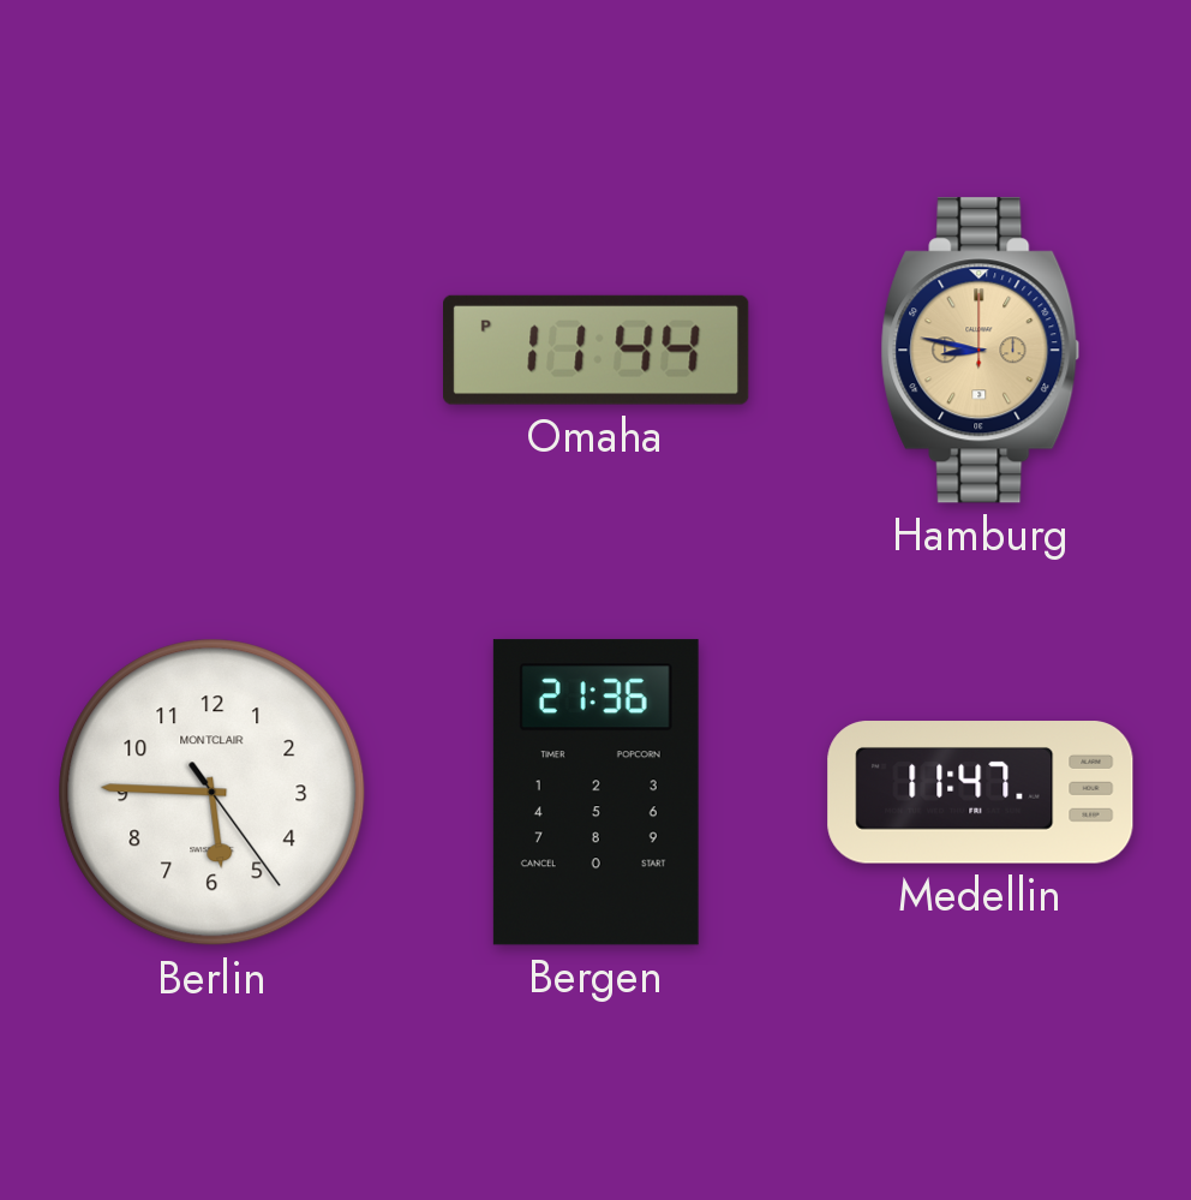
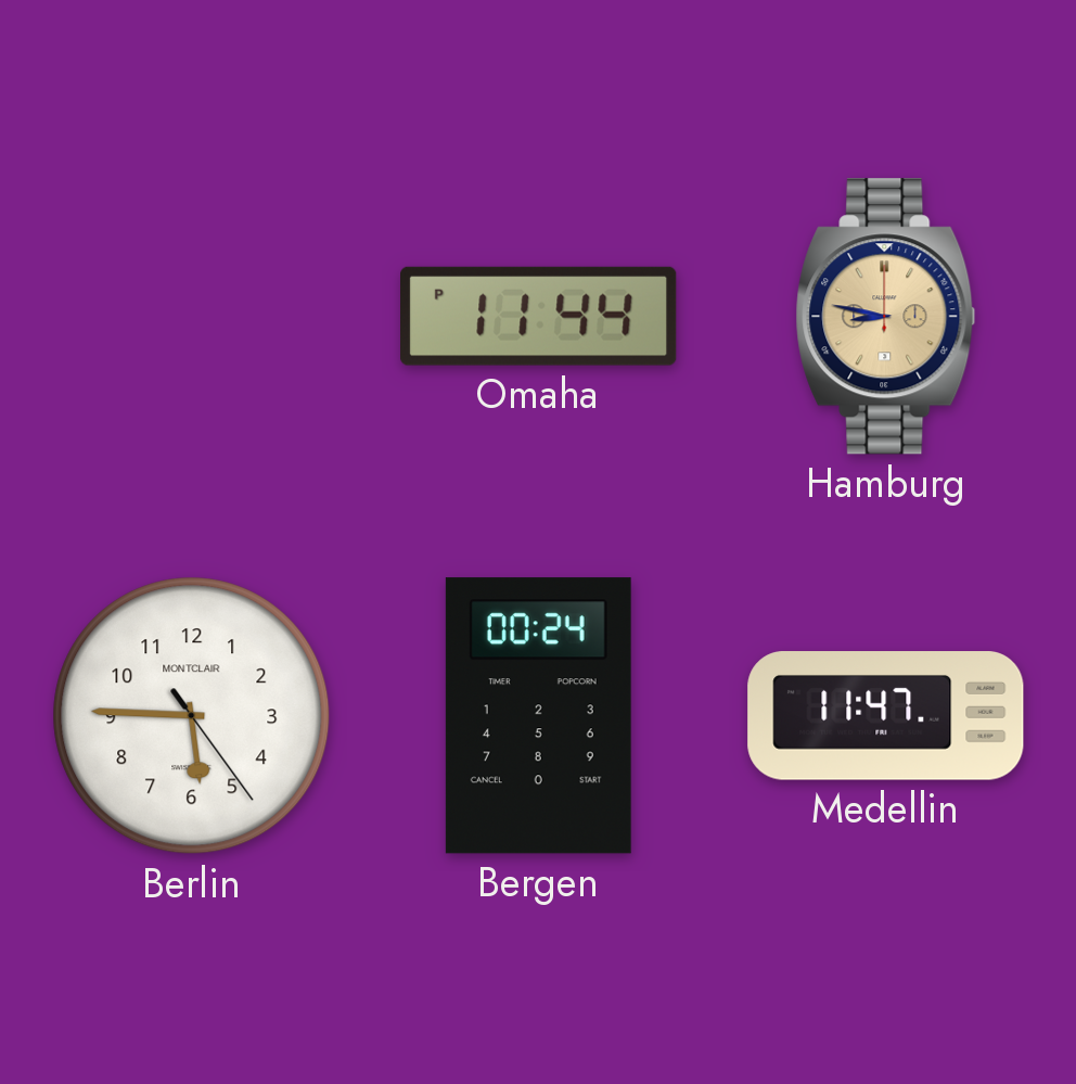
Bergen: 21:36 -> 00:24 (538, 716)
